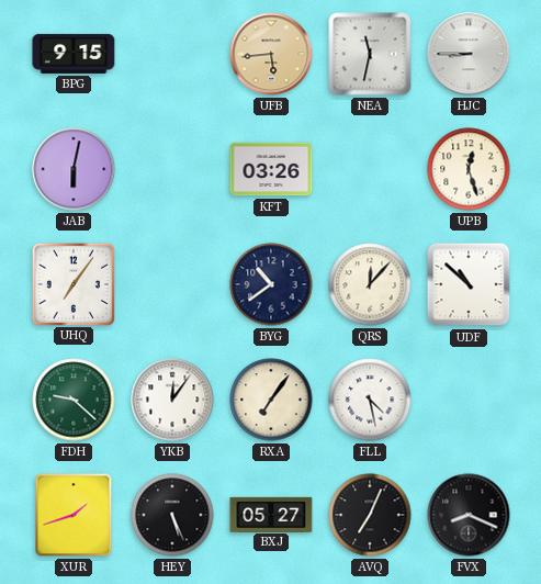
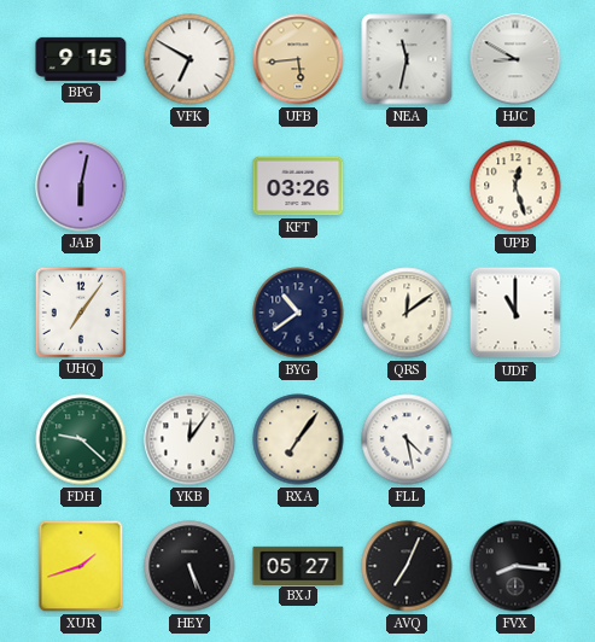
VFK: none -> 6:50 (189, 59)
HJC: 8:45 -> 8:50 (515, 59)
QRS: 12:07 -> 12:09 (407, 313)
UDF: 10:52 -> 11:00 (515, 313)
FVX: 8:19 -> 8:16 (515, 566)
